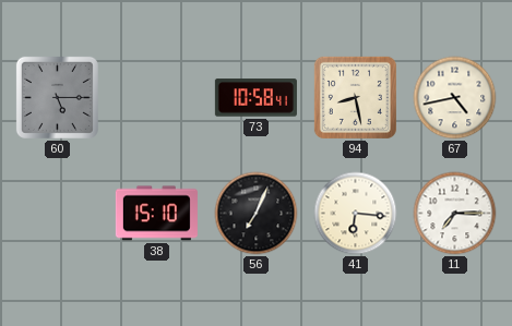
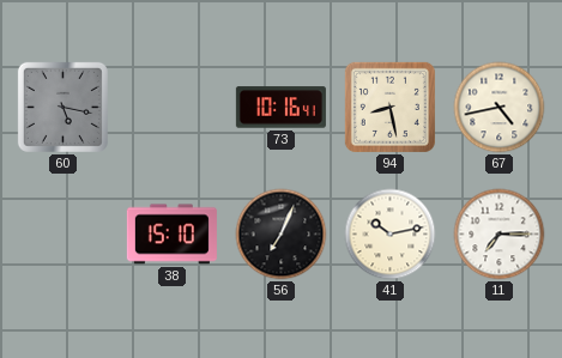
60: 5:15 -> 5:17 (62, 107)
73: 10:58 -> 10:16 (280, 108)
41: 6:16 -> 10:13 (391, 235)
